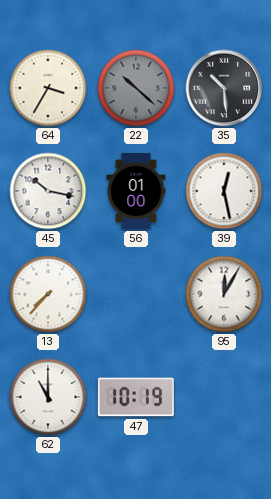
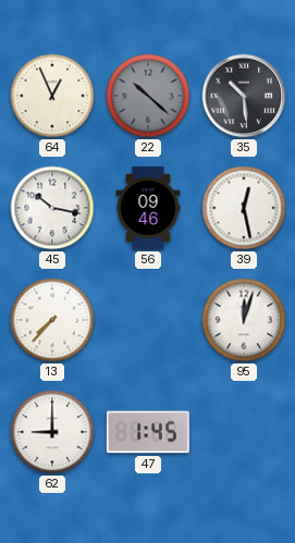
64: 3:35 -> 12:56 (52, 96)
56: 01:00 -> 09:46 (148, 208)
95: 12:05 -> 12:03 (244, 320)
62: 11:00 -> 9:00 (52, 432)
47: 10:19 -> 1:45 (148, 432)
